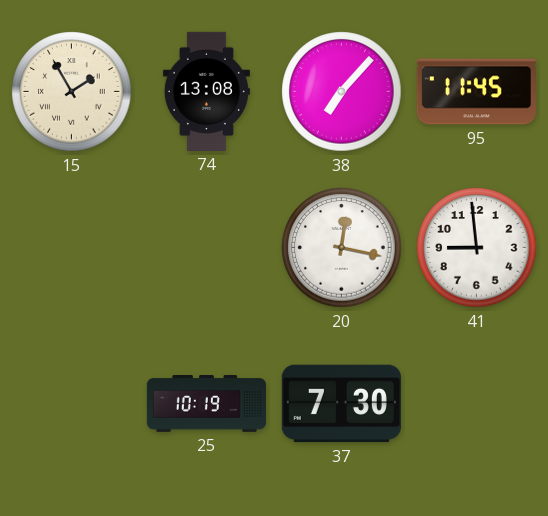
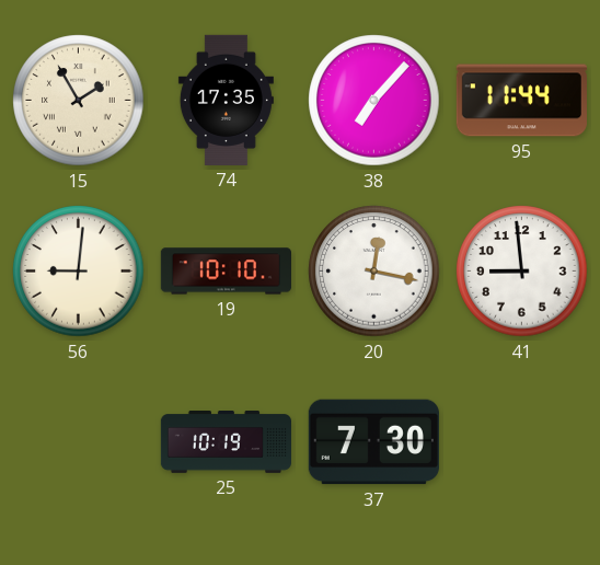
74: 13:08 -> 17:35 (226, 100)
95: 11:45 -> 11:44 (521, 101)
56: none -> 9:01 (79, 272)
19: none -> 10:10 (226, 272)
